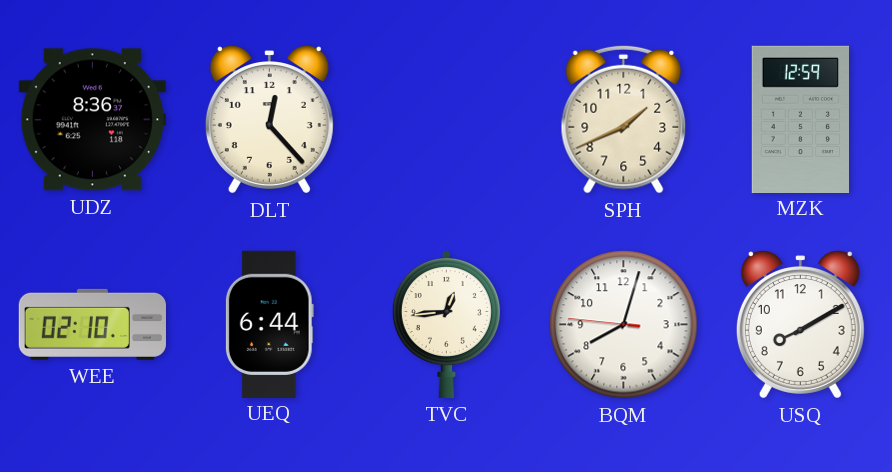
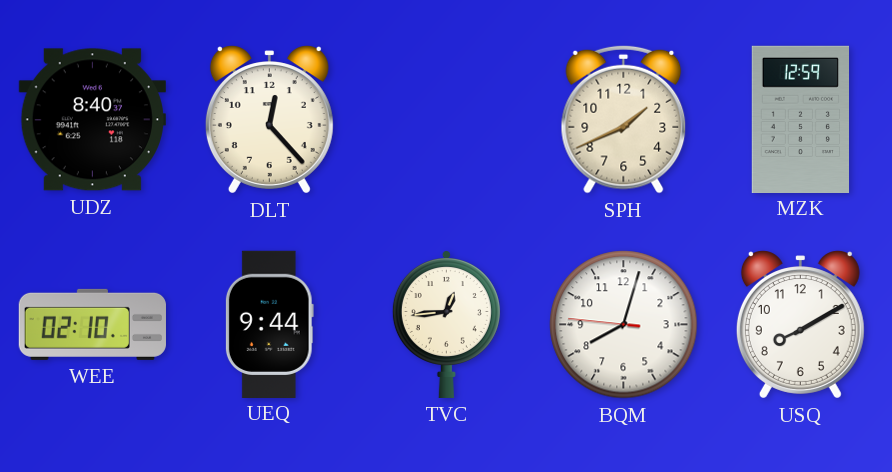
UDZ: 8:36 -> 8:40 (92, 120)
UEQ: 6:44 -> 9:44 (269, 324)
